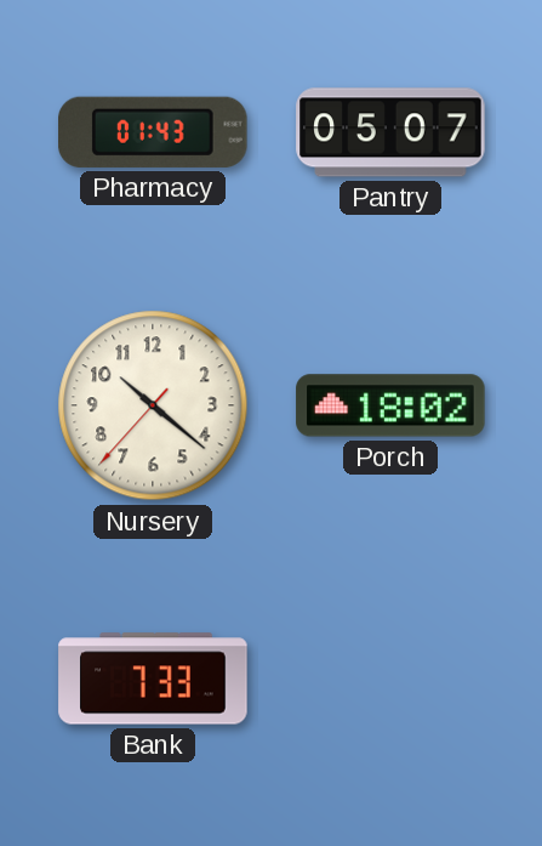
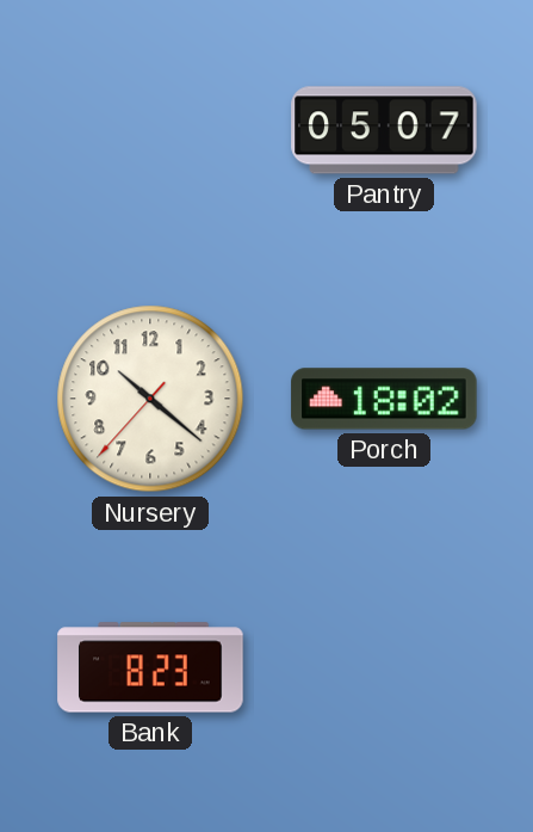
Pharmacy: 01:43 -> none (154, 132)
Bank: 7:33 -> 8:23 (150, 667)
